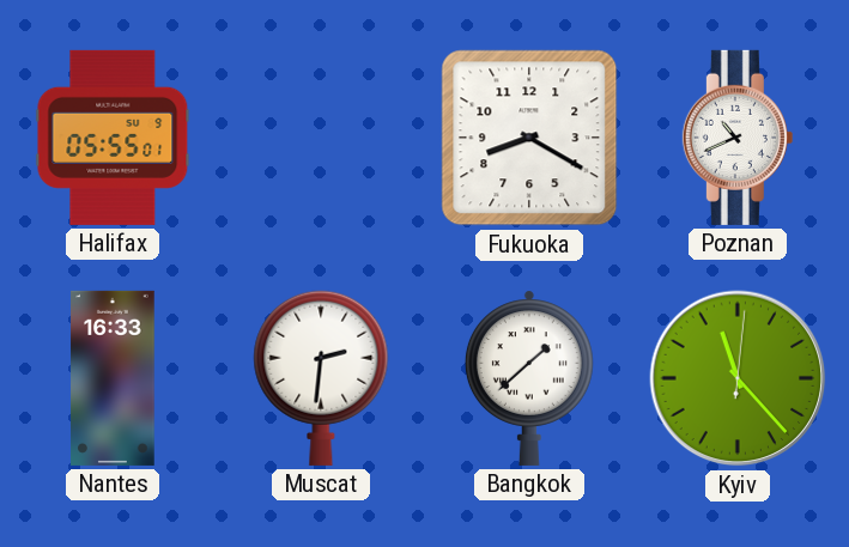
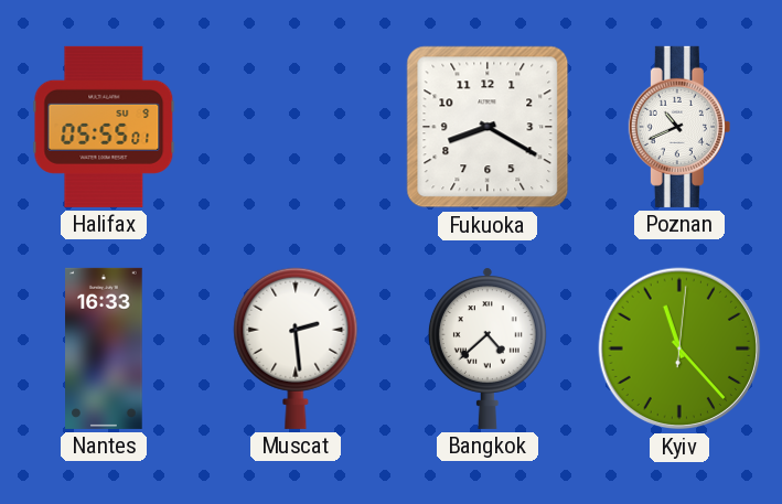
Muscat: 2:31 -> 2:29 (296, 348)
Bangkok: 1:38 -> 4:38 (488, 348)
